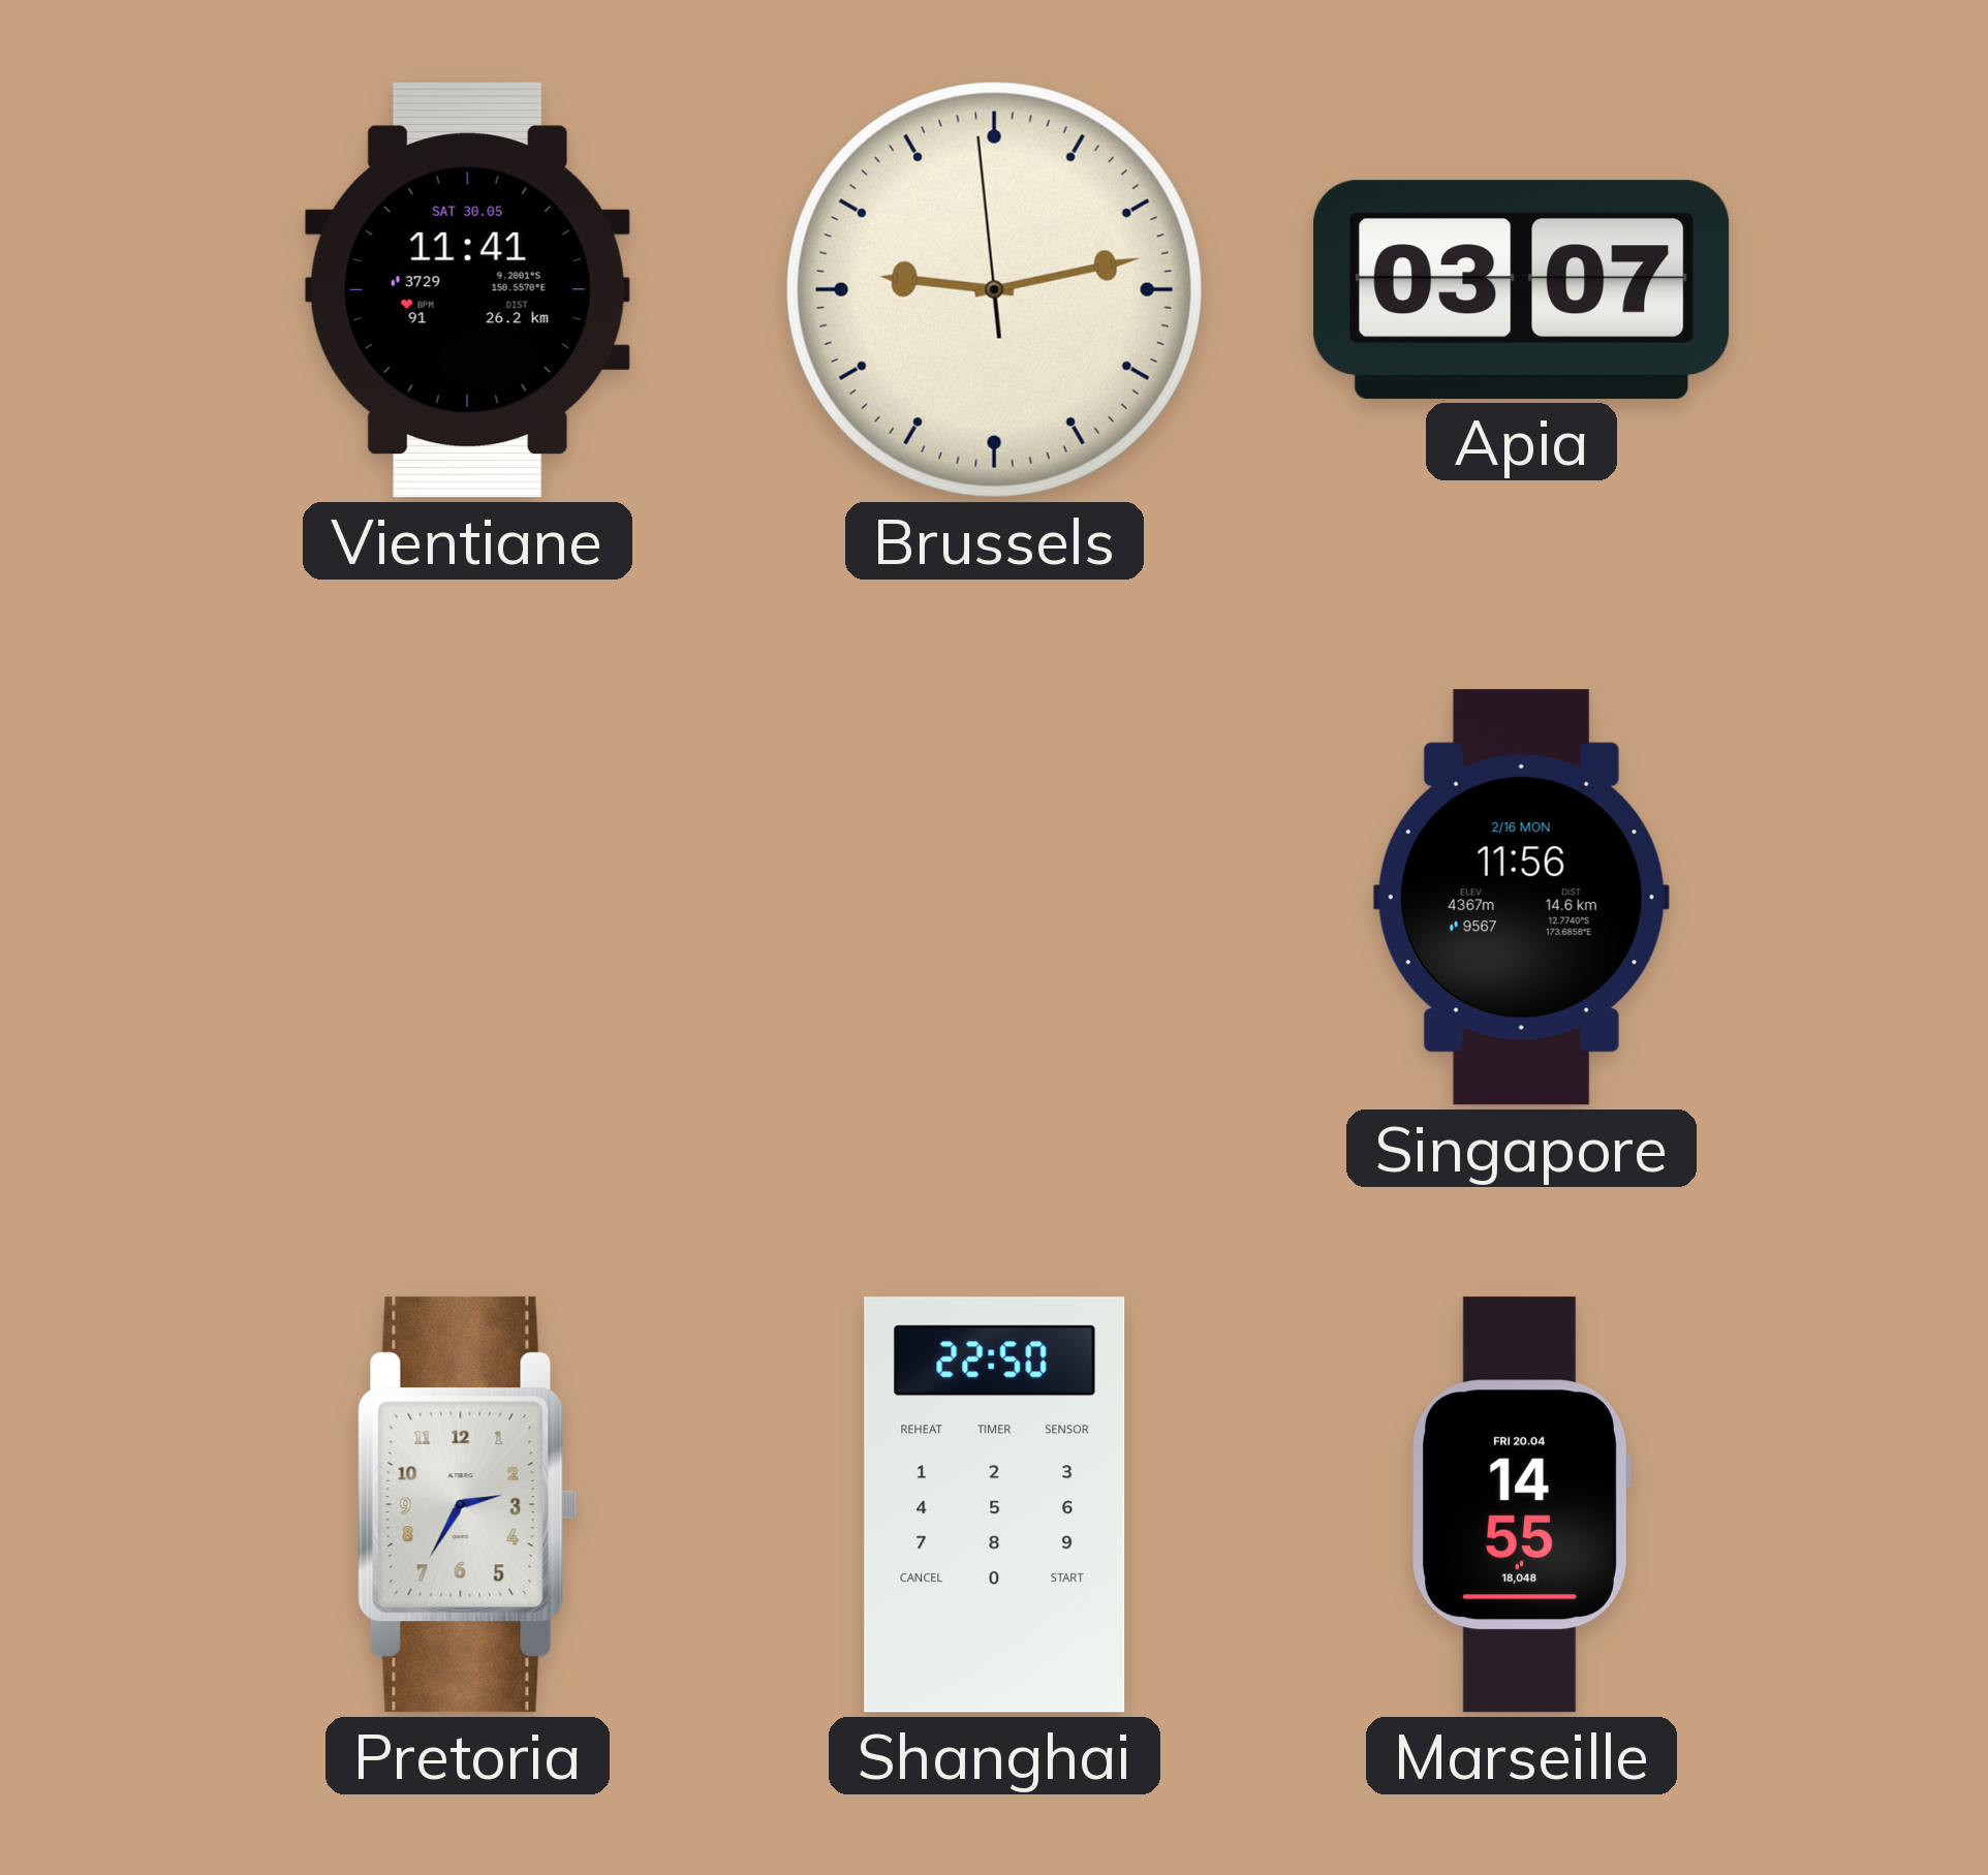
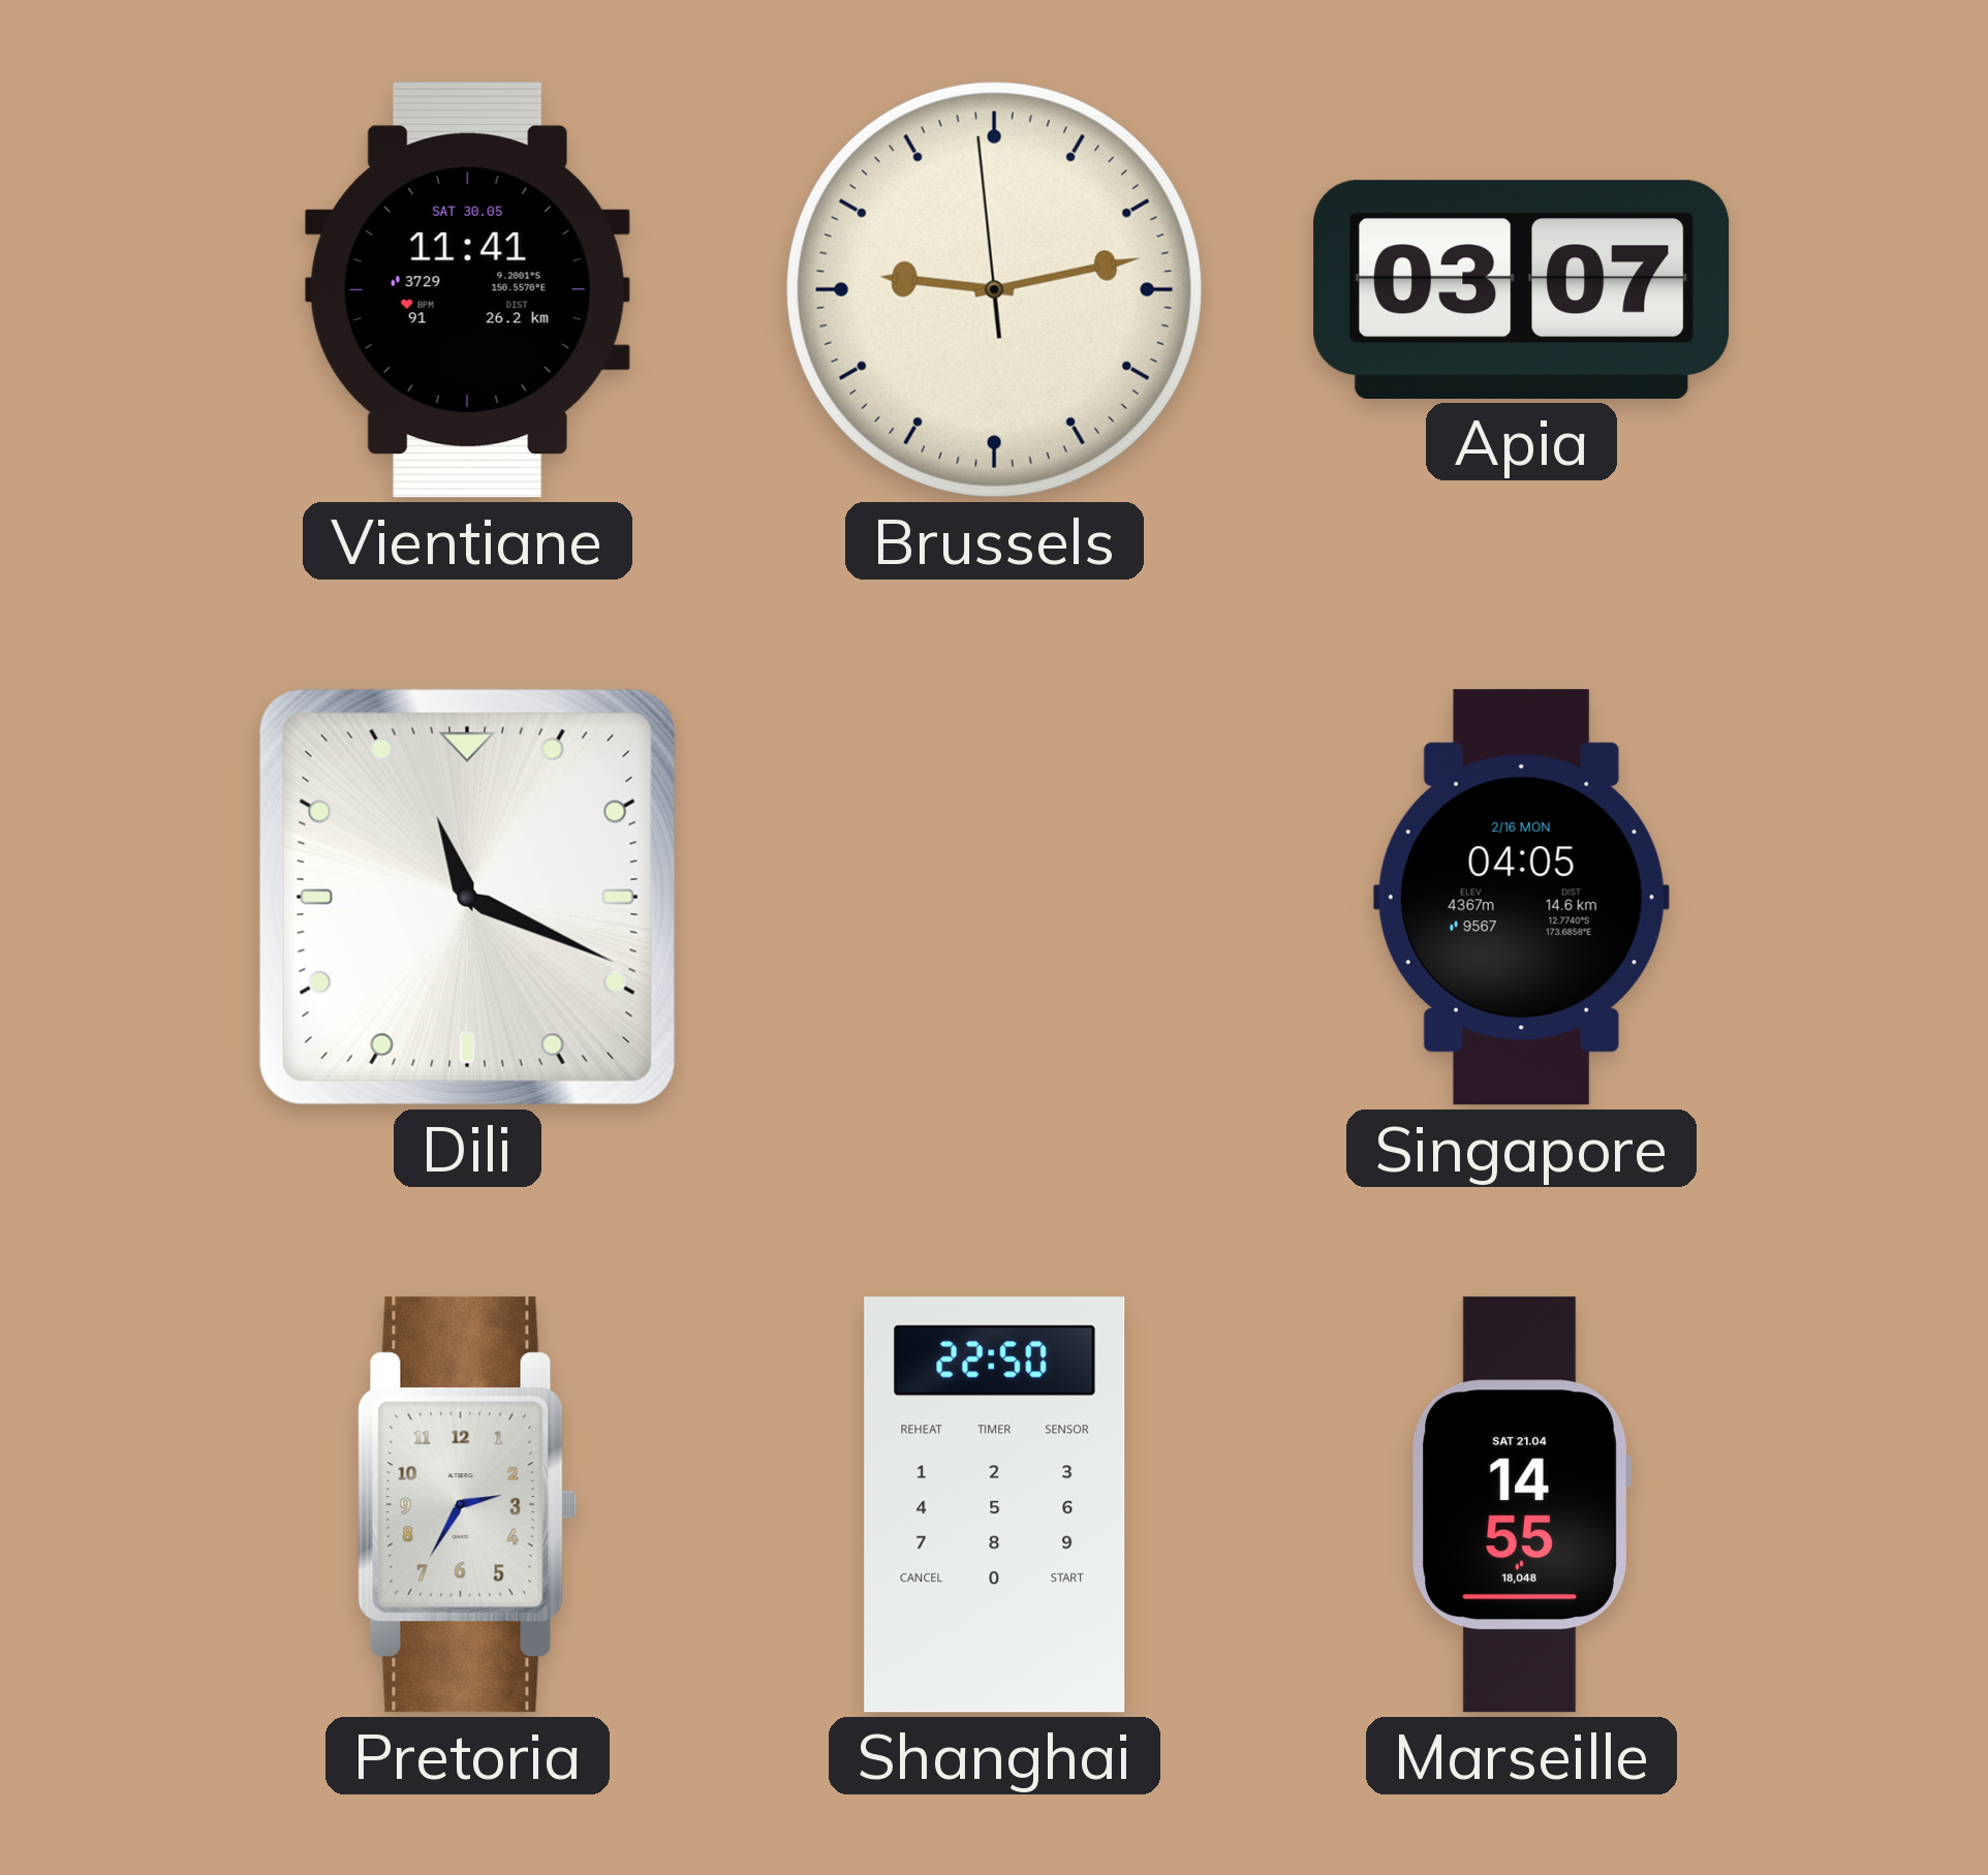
Dili: none -> 11:19 (467, 897)
Singapore: 11:56 -> 04:05 (1521, 898)
Marseille date: FRI 20.04 -> SAT 21.04 (1522, 1505)
